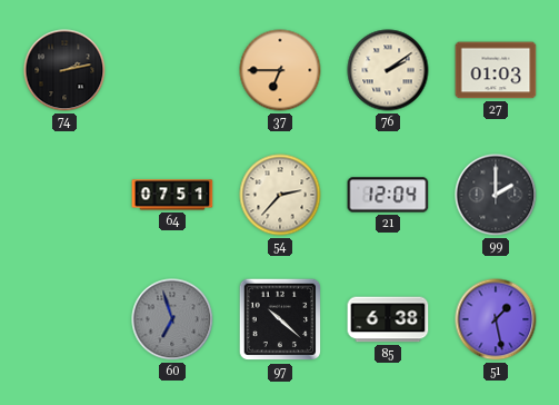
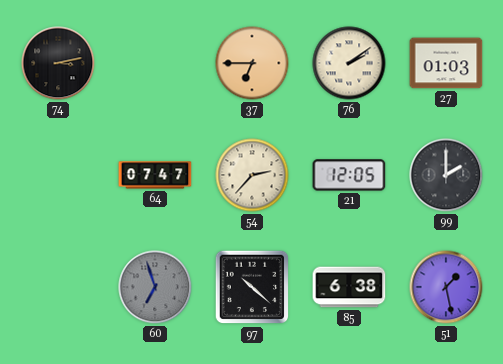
74: 2:13 -> 3:13 (58, 63)
64: 07:51 -> 07:47 (155, 175)
21: 12:04 -> 12:05 (349, 175)
